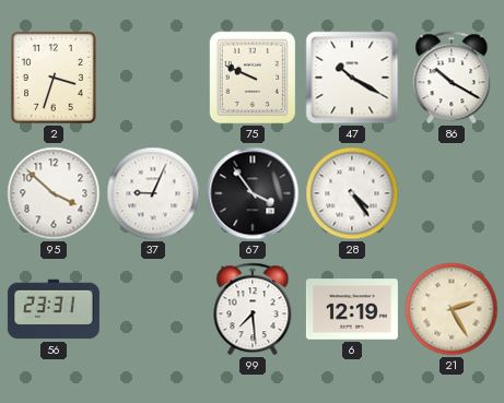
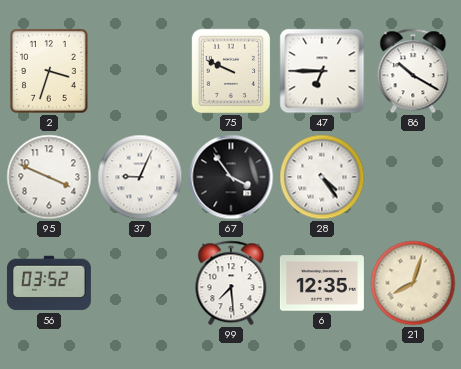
47: 10:20 -> 6:45 (322, 71)
95: 3:52 -> 3:49 (49, 177)
56: 23:31 -> 03:52 (49, 283)
6: 12:19 -> 12:35 (322, 283)
21: 2:25 -> 8:03 (413, 283)
